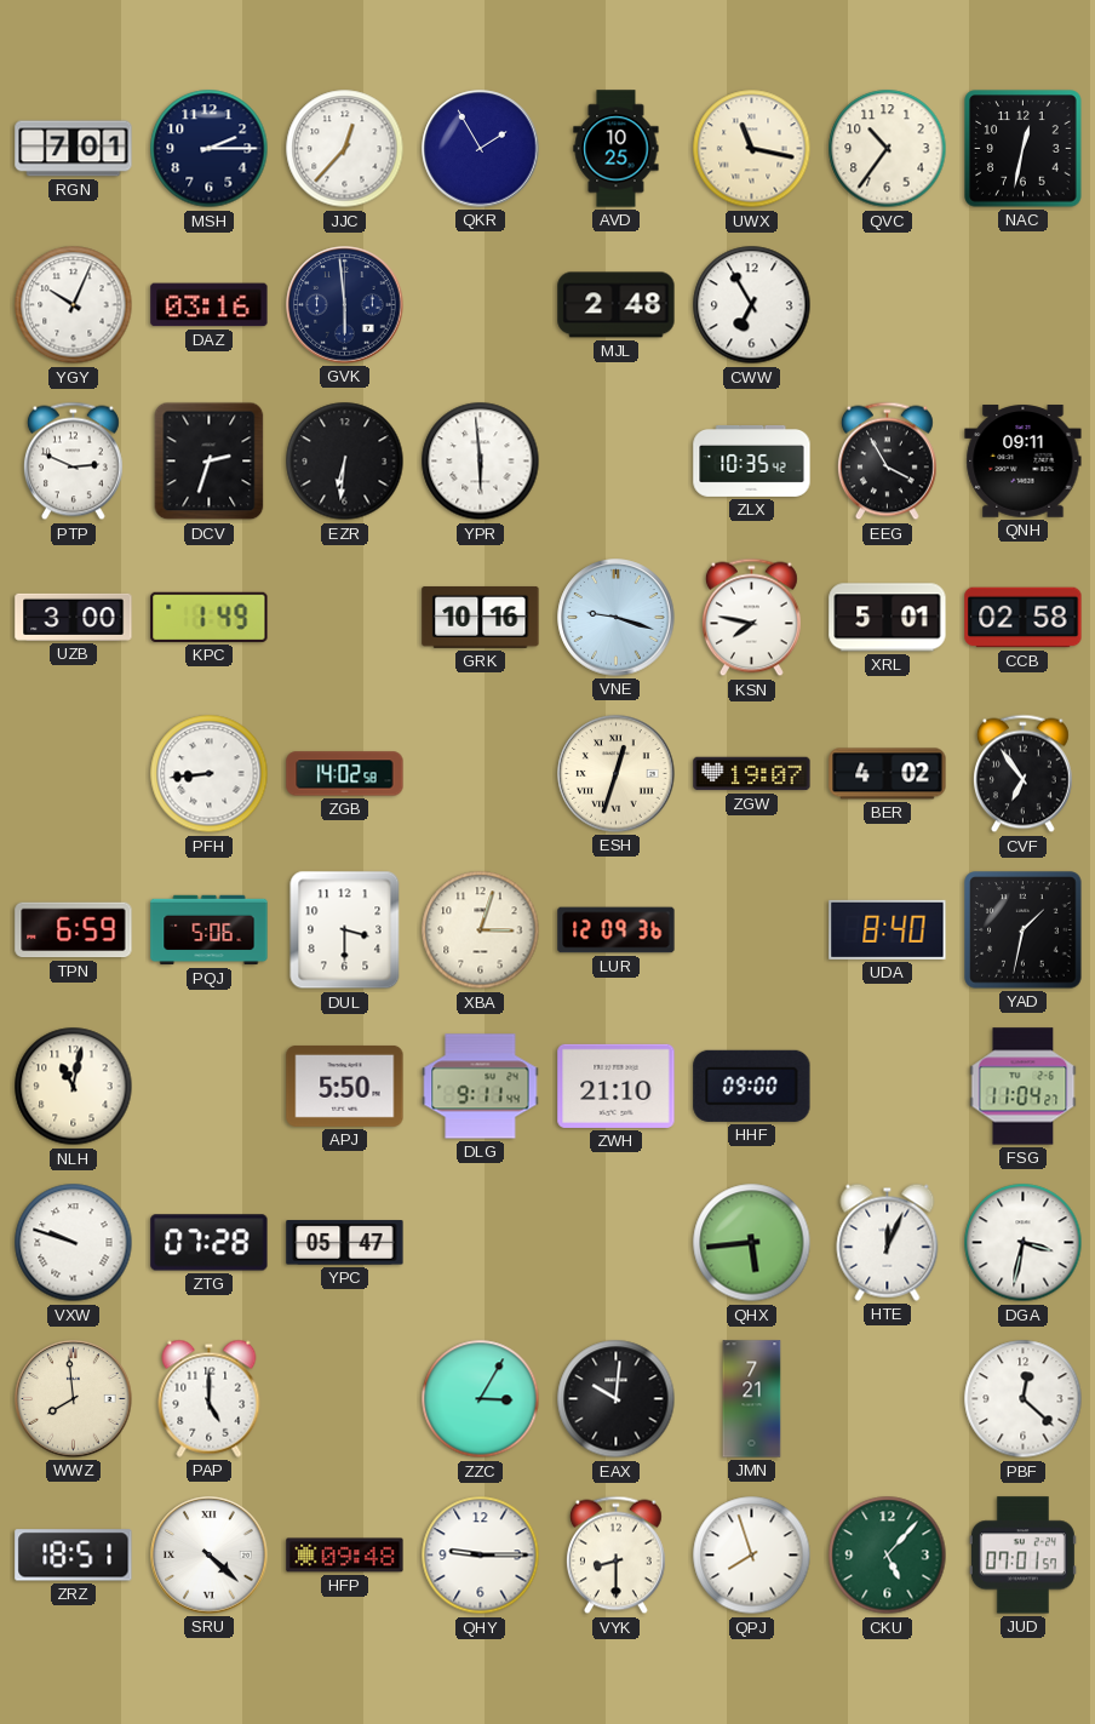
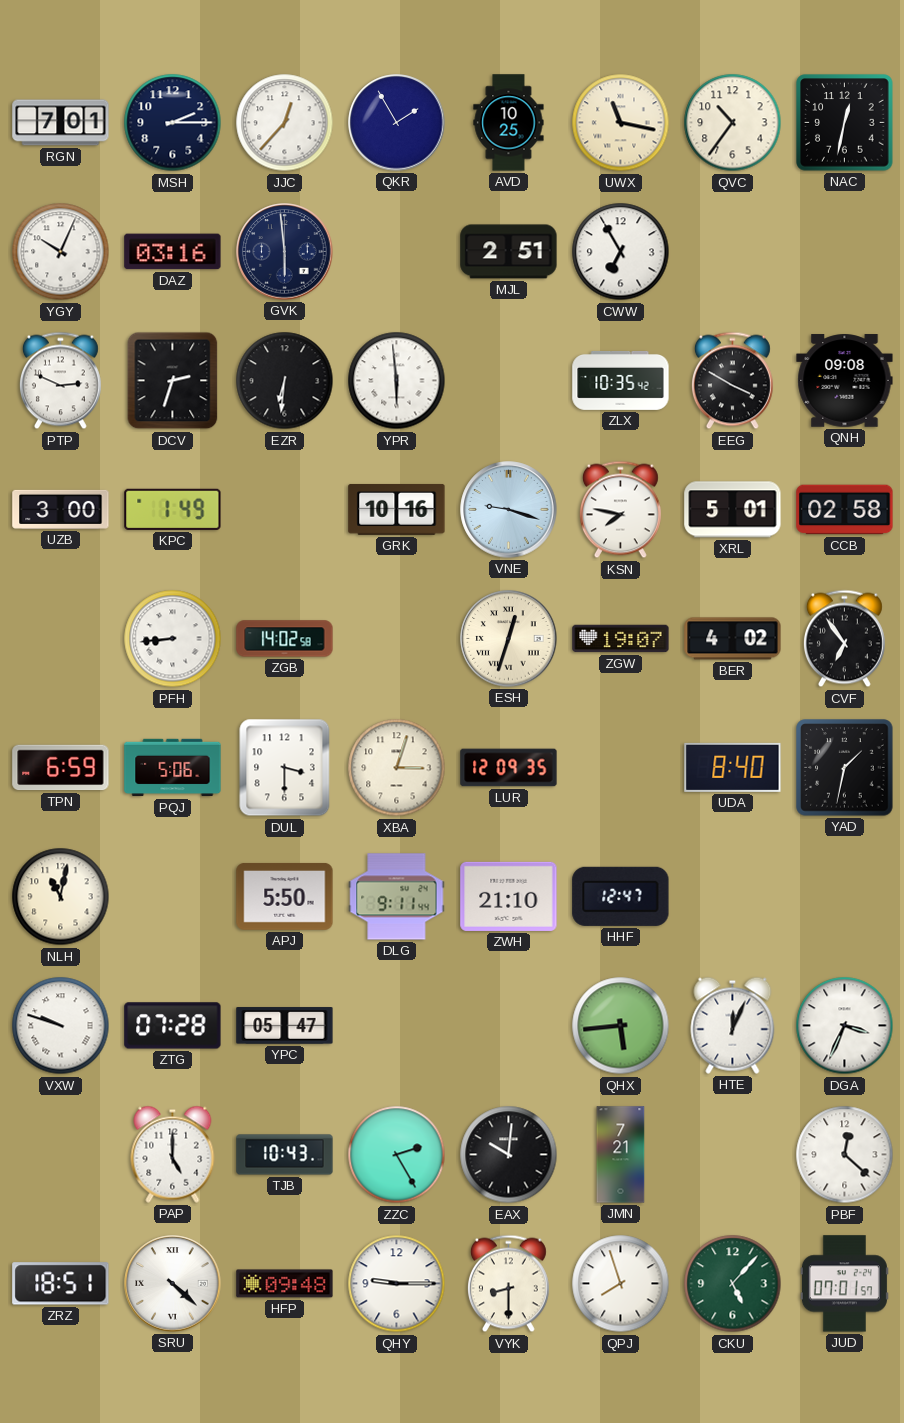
MJL: 2:48 -> 2:51 (509, 252)
EEG: 3:55 -> 3:50 (732, 381)
QNH: 09:11 -> 09:08 (845, 381)
LUR: 12:09:36 -> 12:09:35 (509, 768)
HHF: 09:00 -> 12:47 (621, 896)
FSG: 11:04 -> none (1024, 1087)
DGA: 3:32 -> 3:34 (845, 1026)
WWZ: 7:59 -> none (74, 1399)
TJB: none -> 10:43 (285, 1155)
ZZC: 3:05 -> 2:25 (397, 1155)
